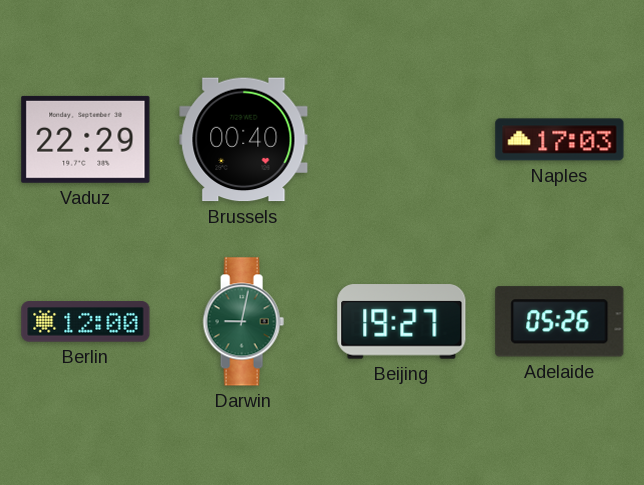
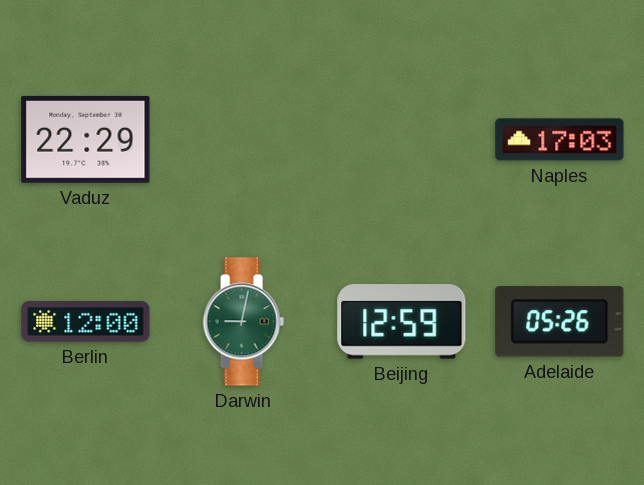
Brussels: 00:40 -> none (244, 140)
Beijing: 19:27 -> 12:59 (402, 322)
